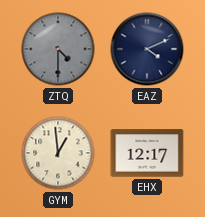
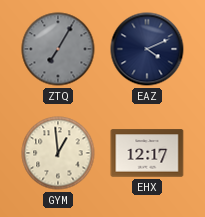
ZTQ: 4:30 -> 7:05 (58, 49)
